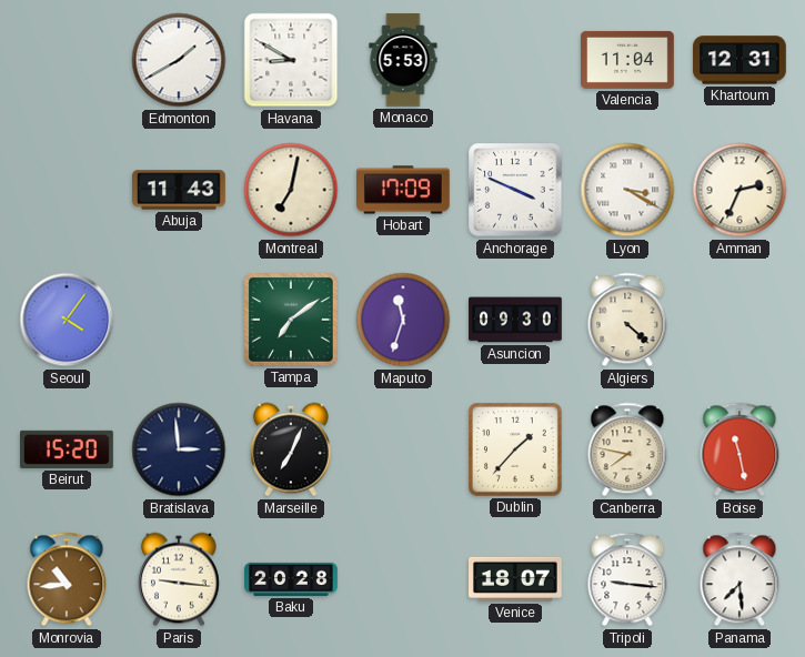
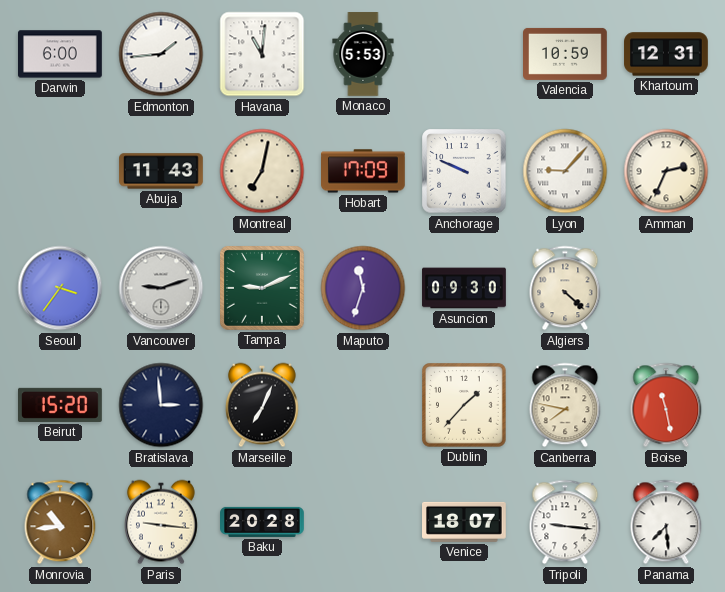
Darwin: none -> 6:00 (61, 54)
Edmonton: 1:40 -> 1:44 (161, 54)
Havana: 8:50 -> 11:01 (262, 54)
Valencia: 11:04 -> 10:59 (566, 54)
Anchorage: 3:49 -> 9:49 (464, 171)
Lyon: 3:20 -> 9:07 (565, 171)
Seoul: 4:06 -> 3:36 (60, 288)
Vancouver: none -> 9:12 (161, 288)
Tampa: 7:09 -> 9:11 (263, 289)
